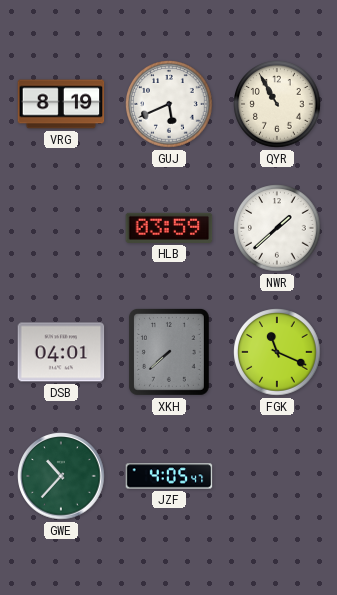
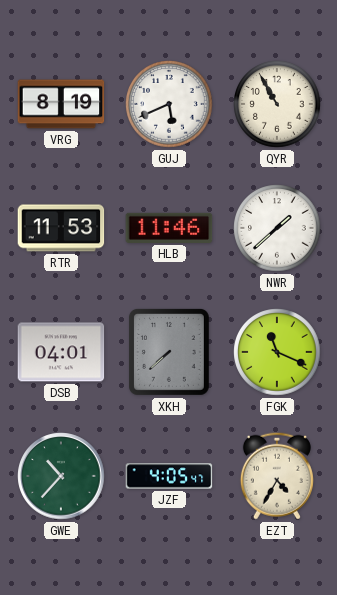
RTR: none -> 11:53 (61, 228)
HLB: 03:59 -> 11:46 (169, 228)
EZT: none -> 4:35 (277, 476)
